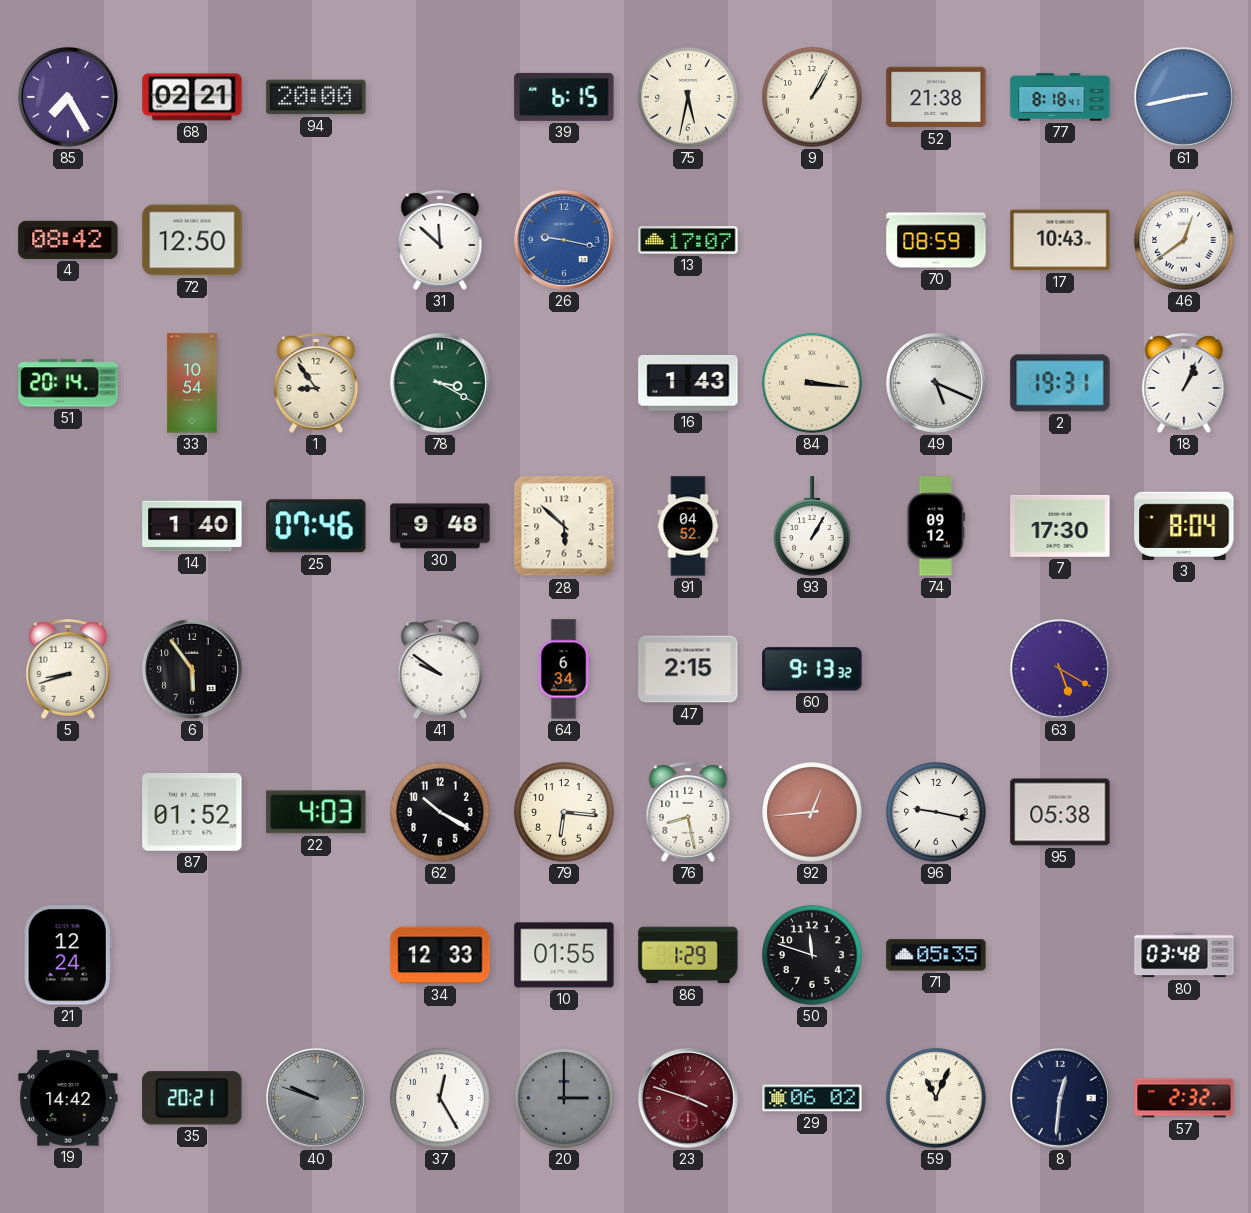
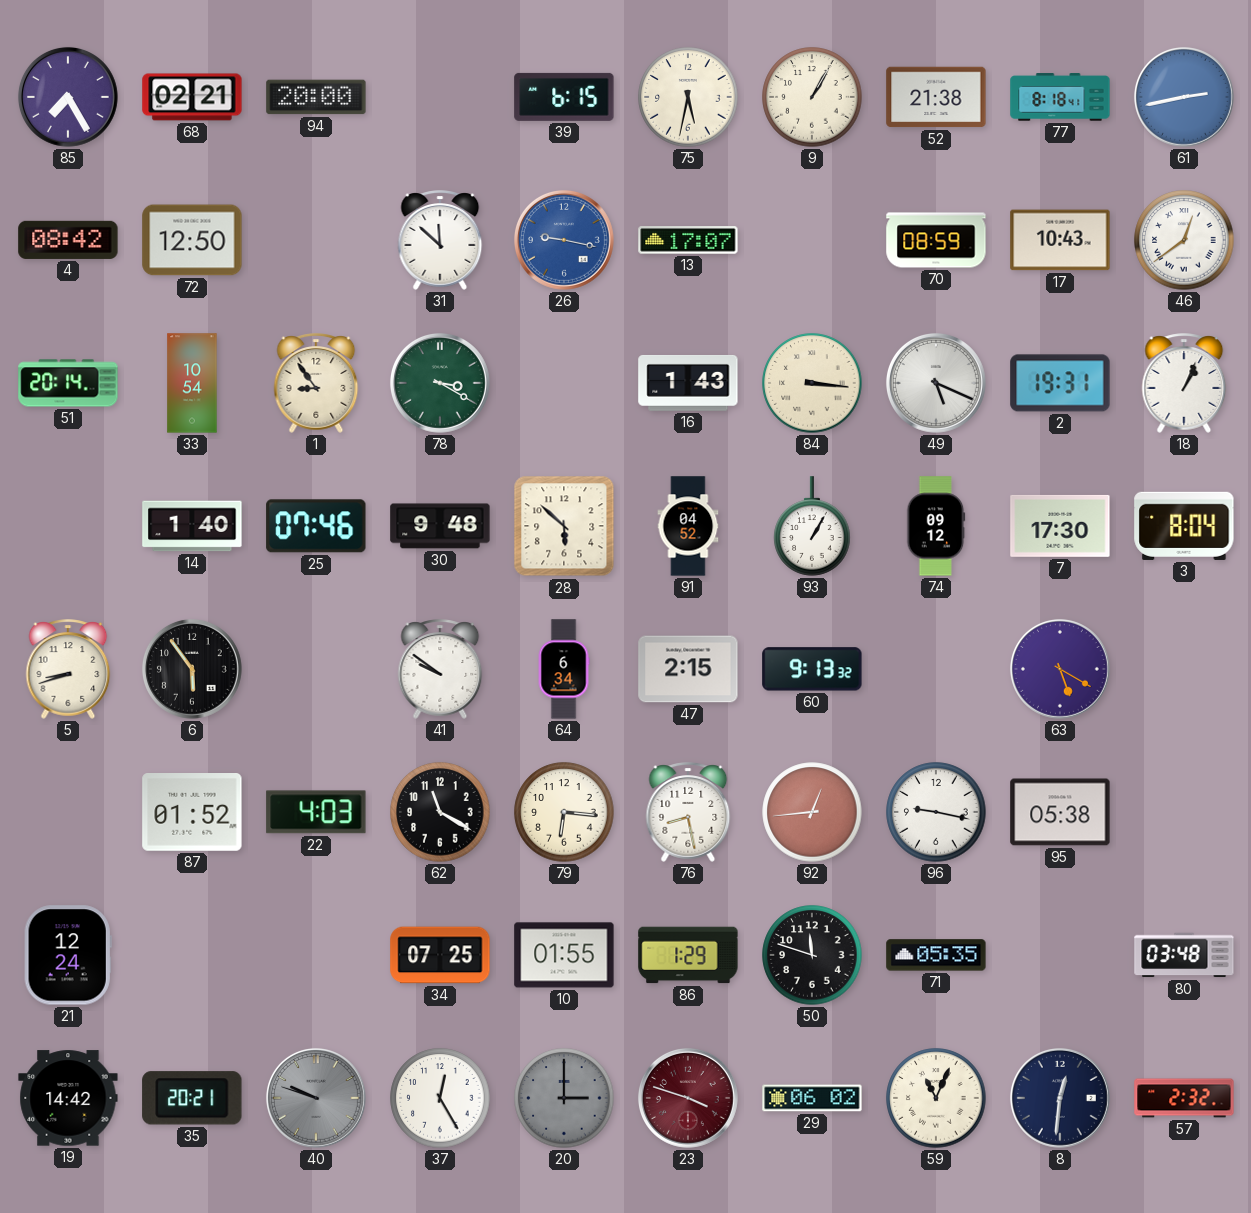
62: 10:20 -> 11:20 (440, 812)
34: 12:33 -> 07:25 (440, 955)
